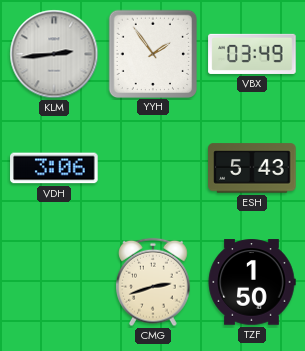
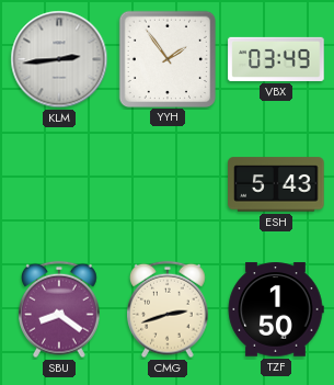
VDH: 3:06 -> none (54, 168)
SBU: none -> 8:21 (60, 309)
